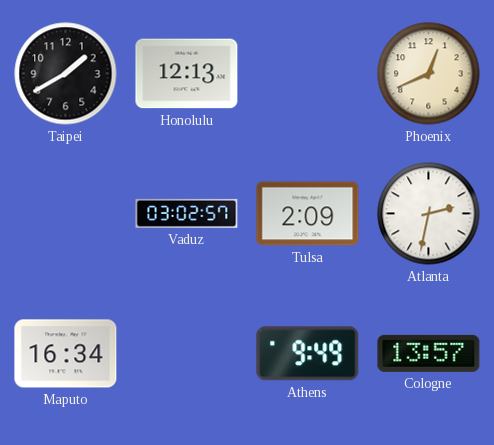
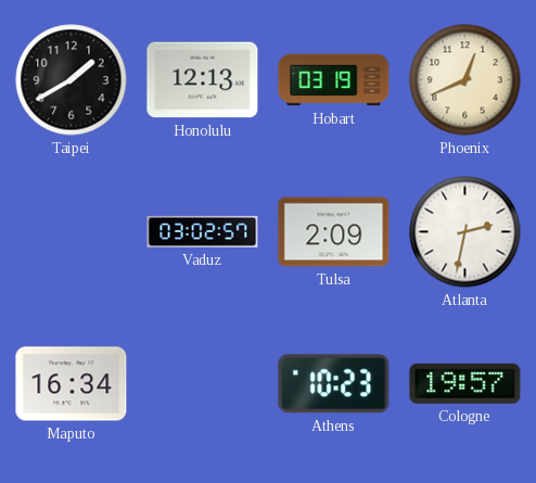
Hobart: none -> 03:19 (334, 80)
Athens: 9:49 -> 10:23 (334, 384)
Cologne: 13:57 -> 19:57 (465, 383)
